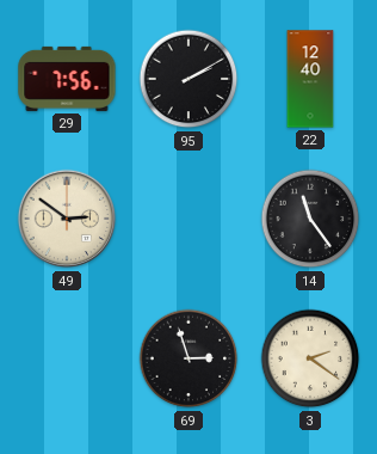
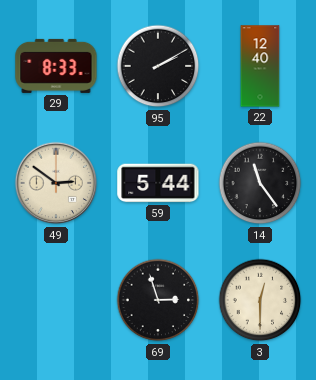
29: 7:56 -> 8:33 (56, 66)
59: none -> 5:44 (158, 183)
3: 2:21 -> 12:30 (260, 300)
